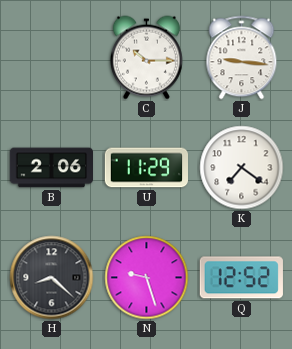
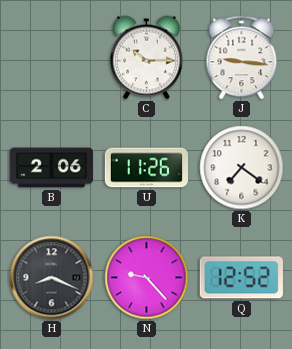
U: 11:29 -> 11:26 (146, 168)
H: 8:22 -> 8:19 (52, 278)
N: 9:27 -> 9:23 (147, 278)
